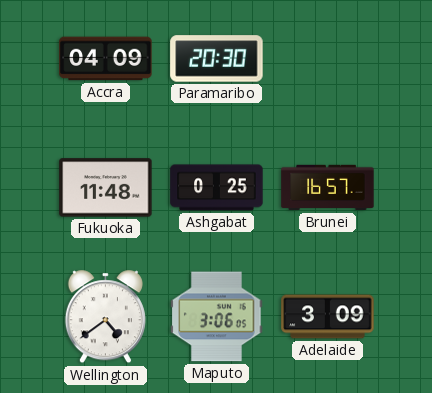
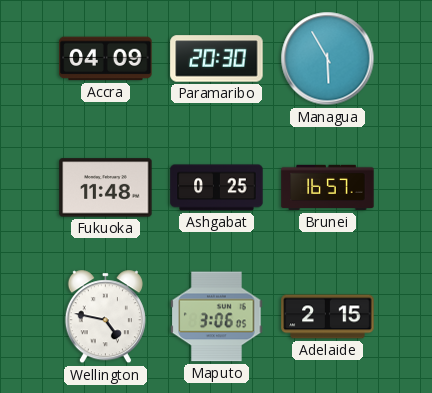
Managua: none -> 5:55 (328, 59)
Wellington: 4:39 -> 4:47 (105, 317)
Adelaide: 3:09 -> 2:15 (328, 317)
